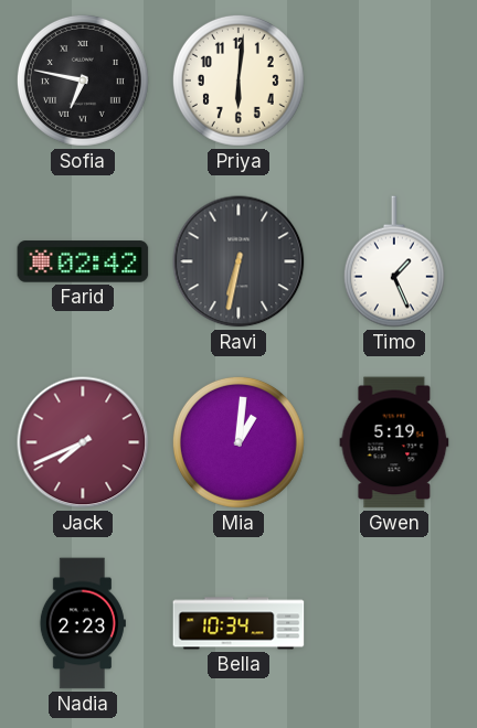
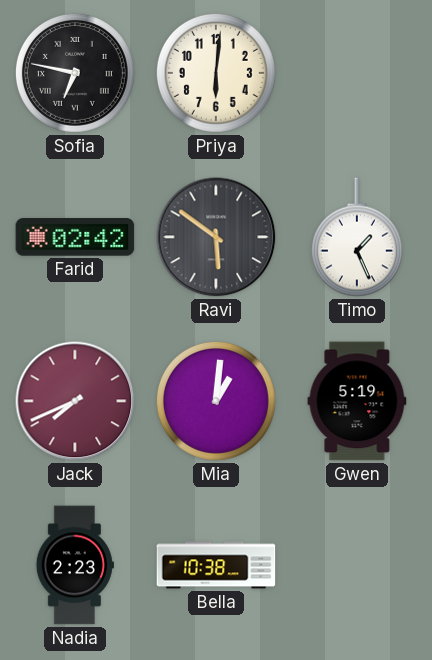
Ravi: 6:32 -> 5:51 (216, 237)
Bella: 10:34 -> 10:38 (216, 565)
